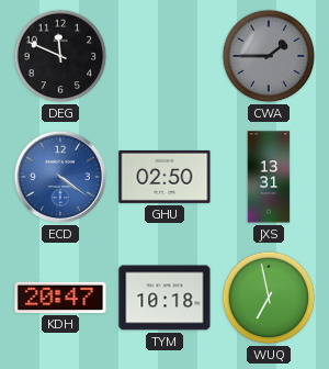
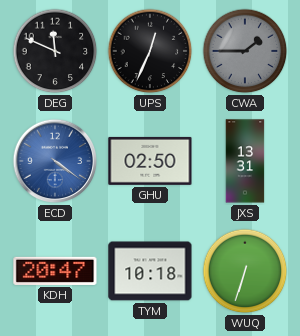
UPS: none -> 12:34 (150, 51)
WUQ: 6:58 -> 6:33 (245, 271)
